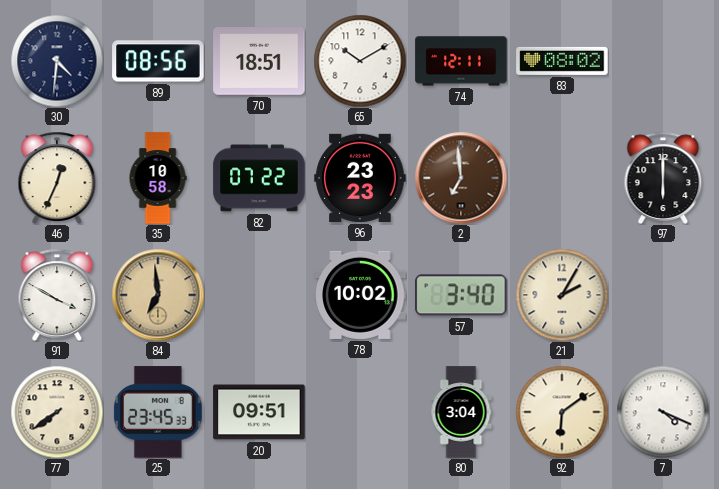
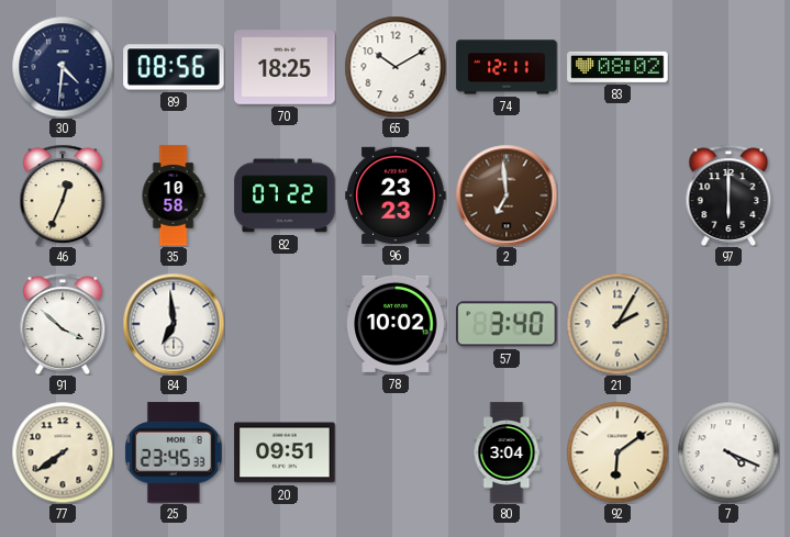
70: 18:51 -> 18:25 (285, 68)
91: 3:50 -> 3:52 (63, 324)
84 dial: champagne -> white (174, 324)
